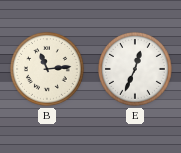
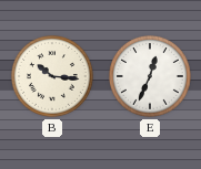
B: 11:14 -> 10:16 (52, 76)
